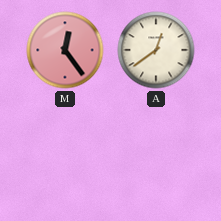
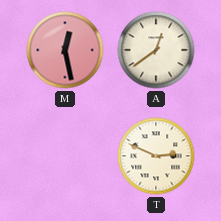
M: 12:24 -> 12:28 (65, 50)
T: none -> 2:49 (156, 156)
